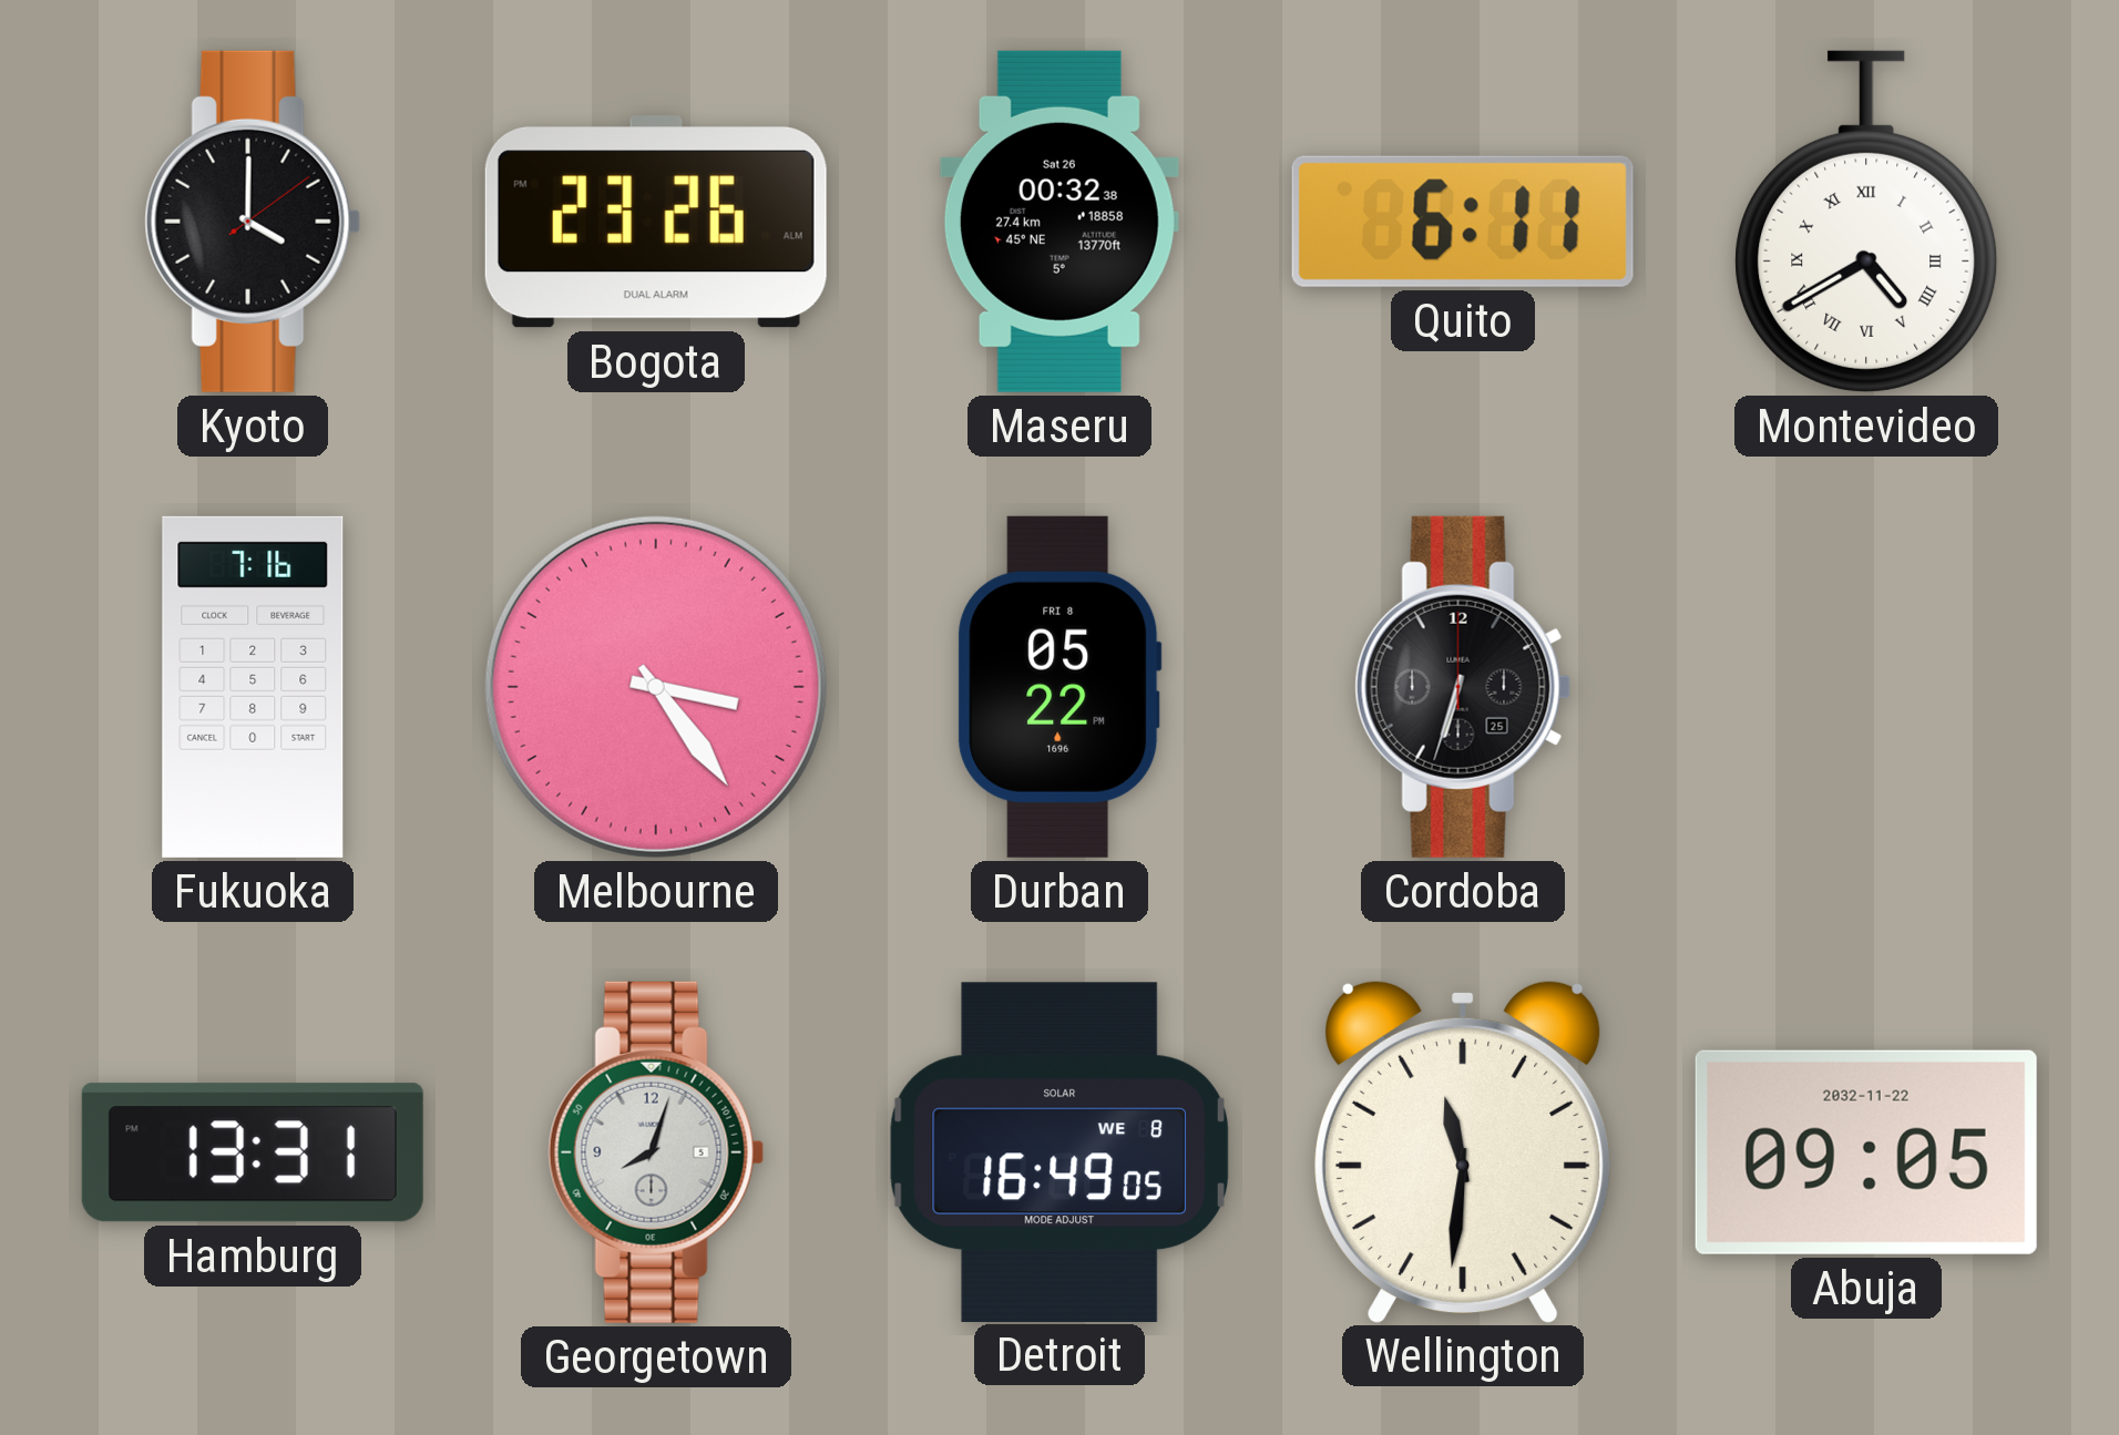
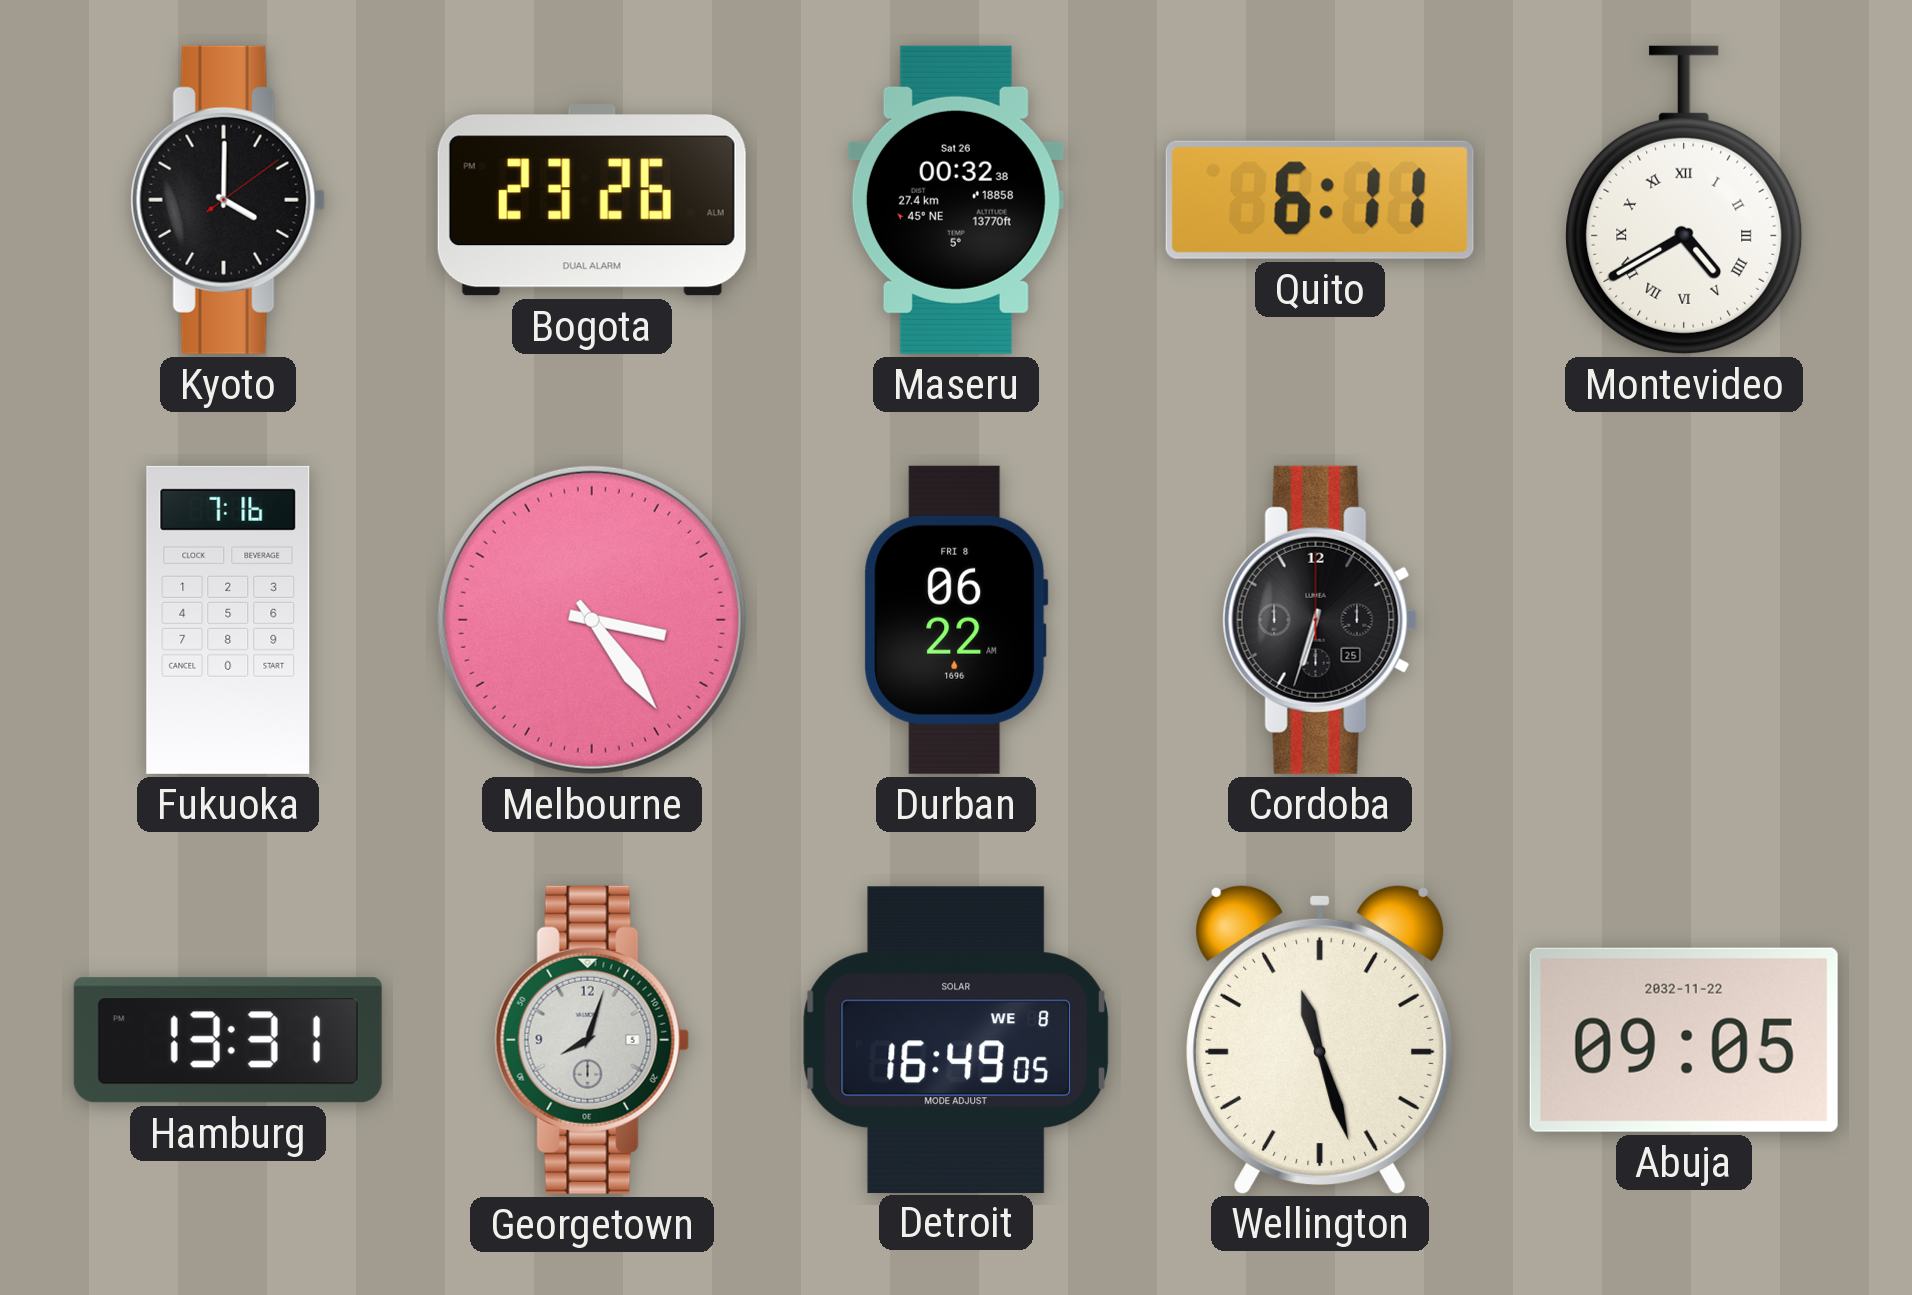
Durban: 05:22 -> 06:22 (956, 620)
Wellington: 11:31 -> 11:27 (1321, 1039)
